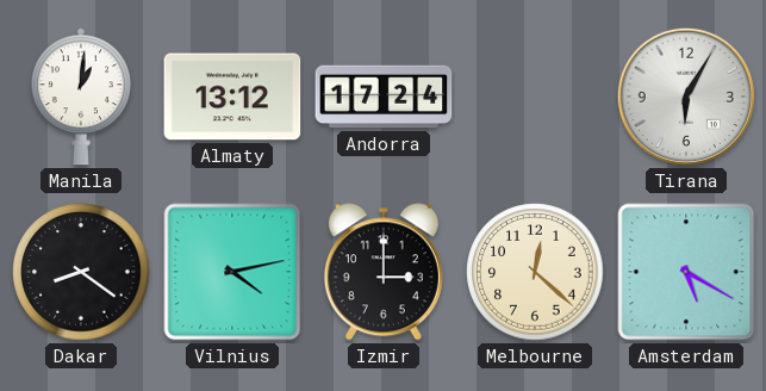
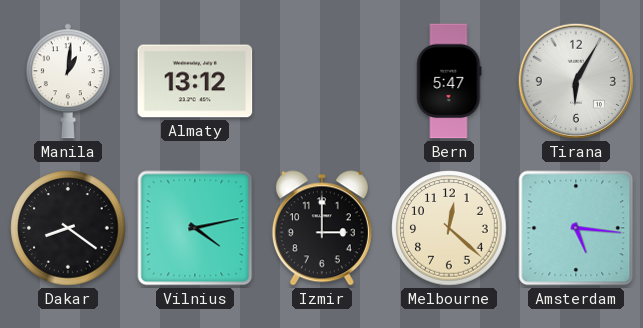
Andorra: 17:24 -> none (384, 97)
Bern: none -> 5:47 (449, 81)
Amsterdam: 5:20 -> 5:16 (576, 228)
